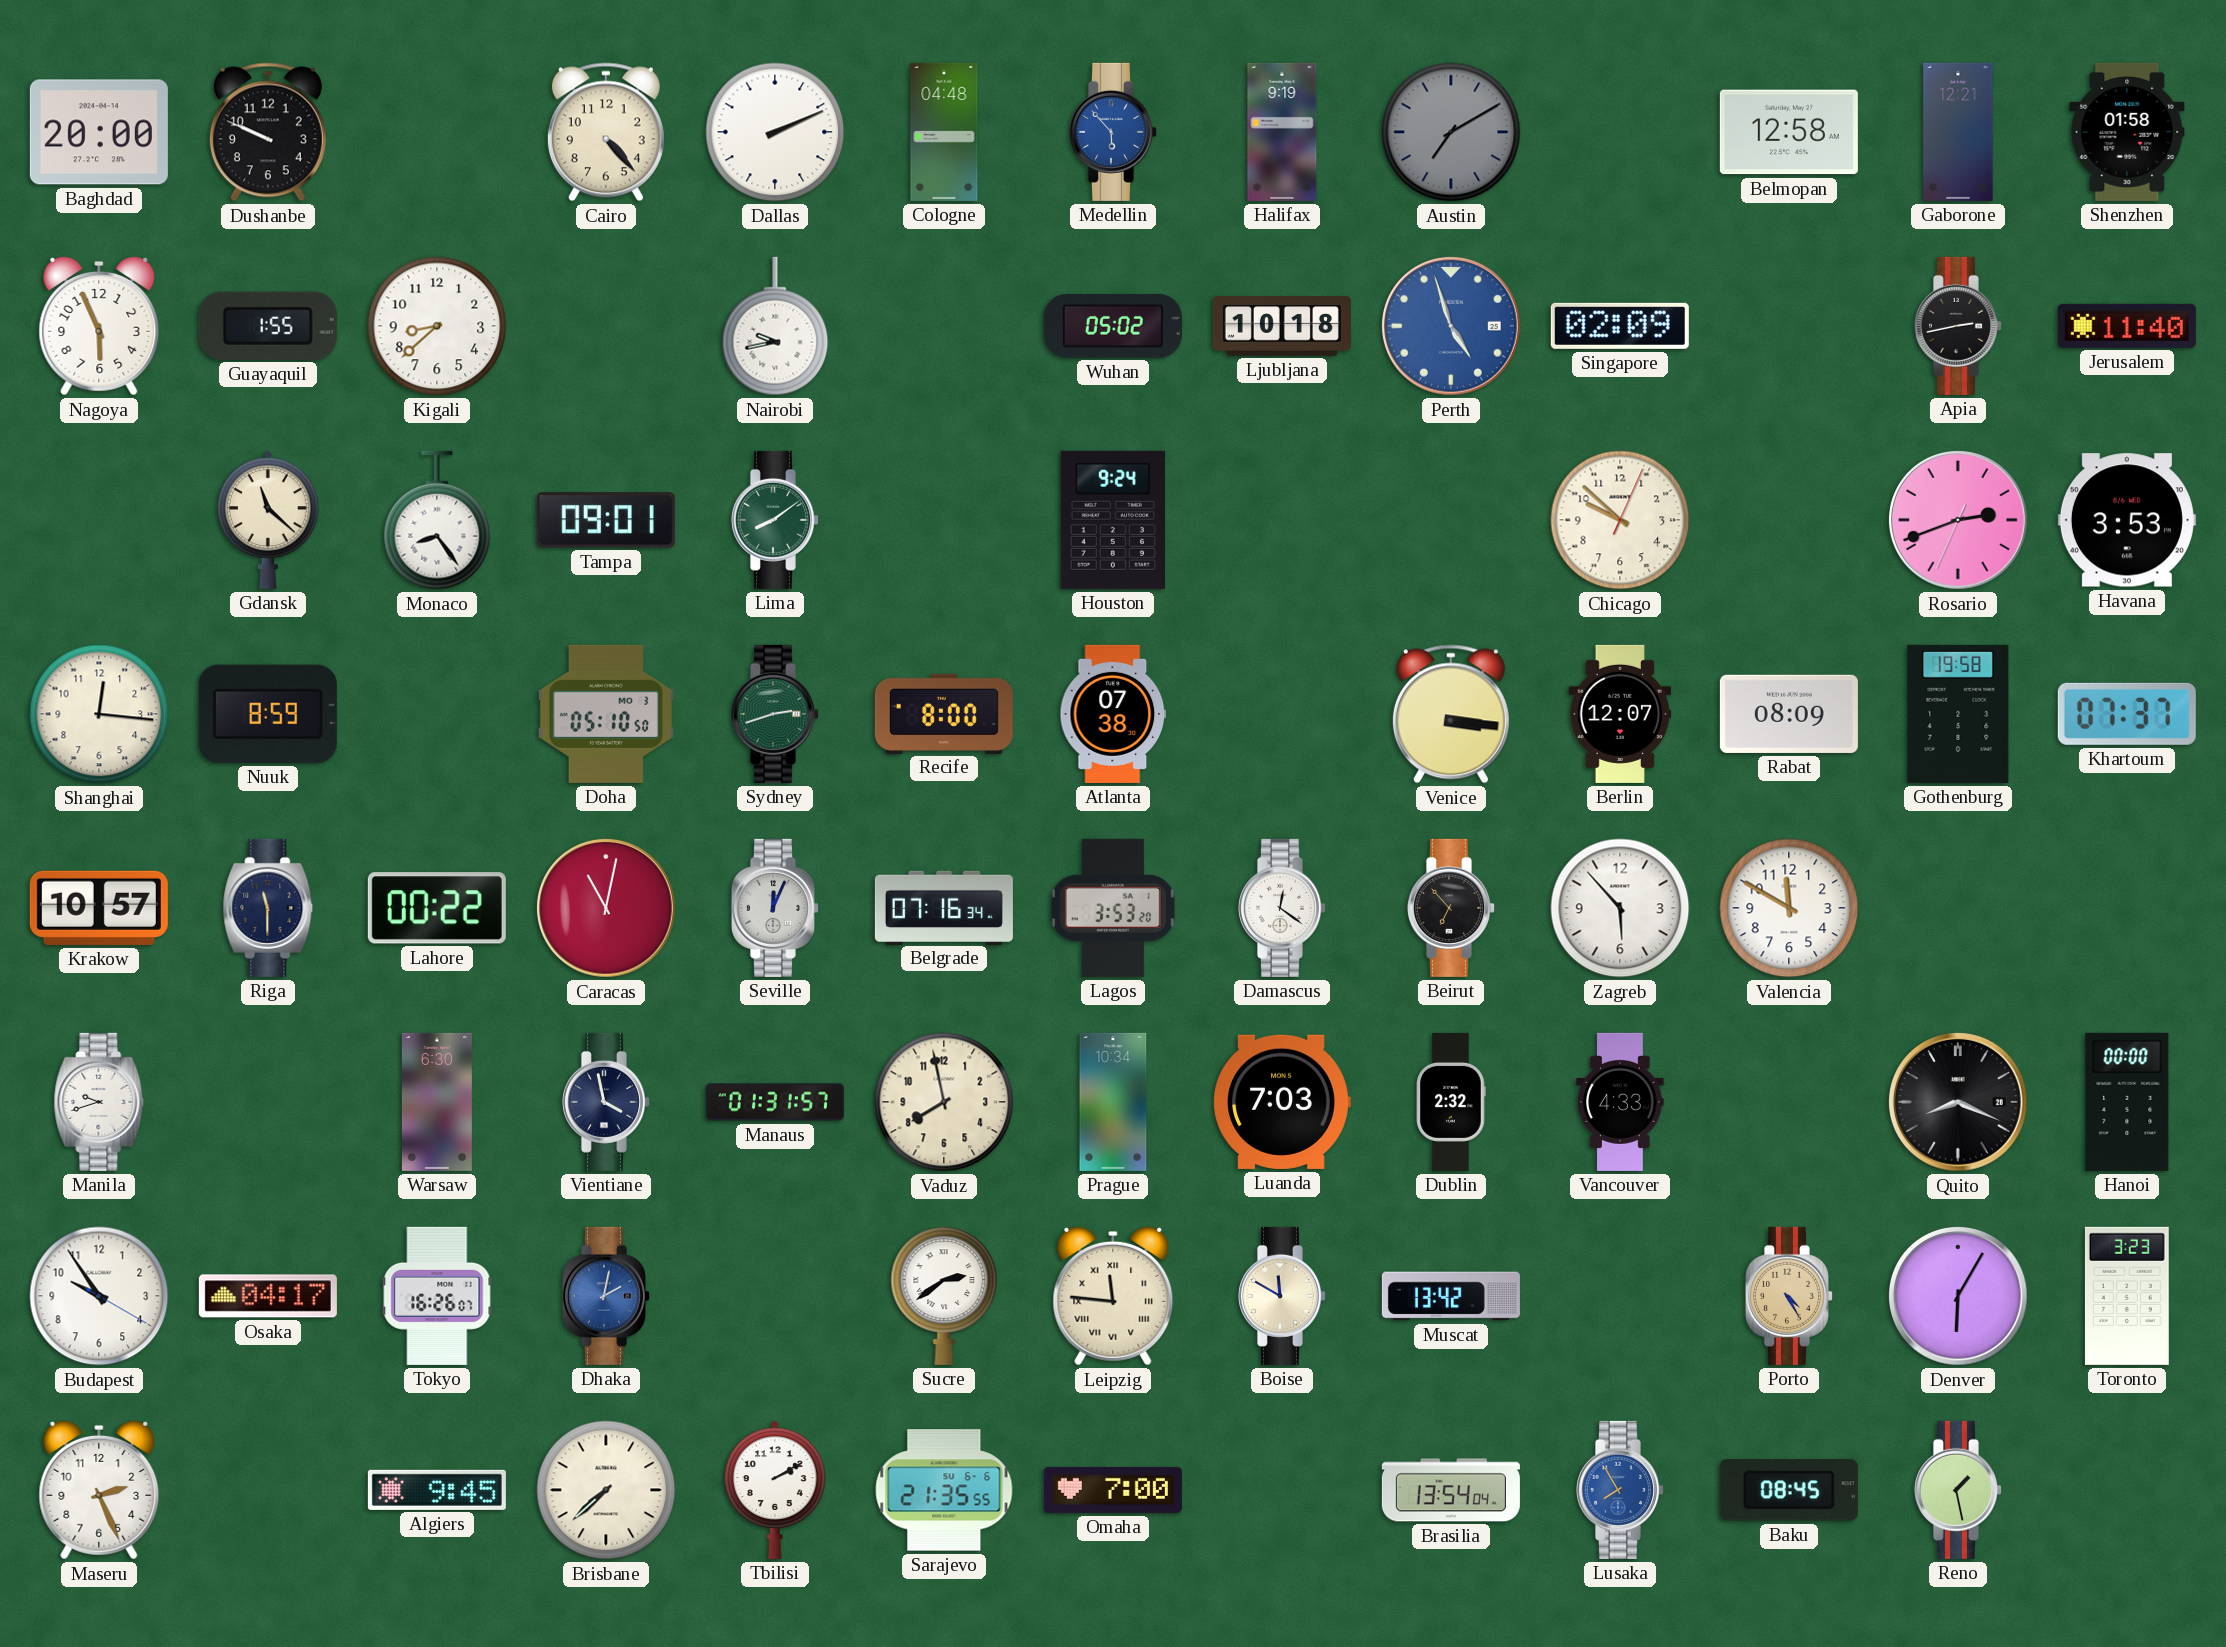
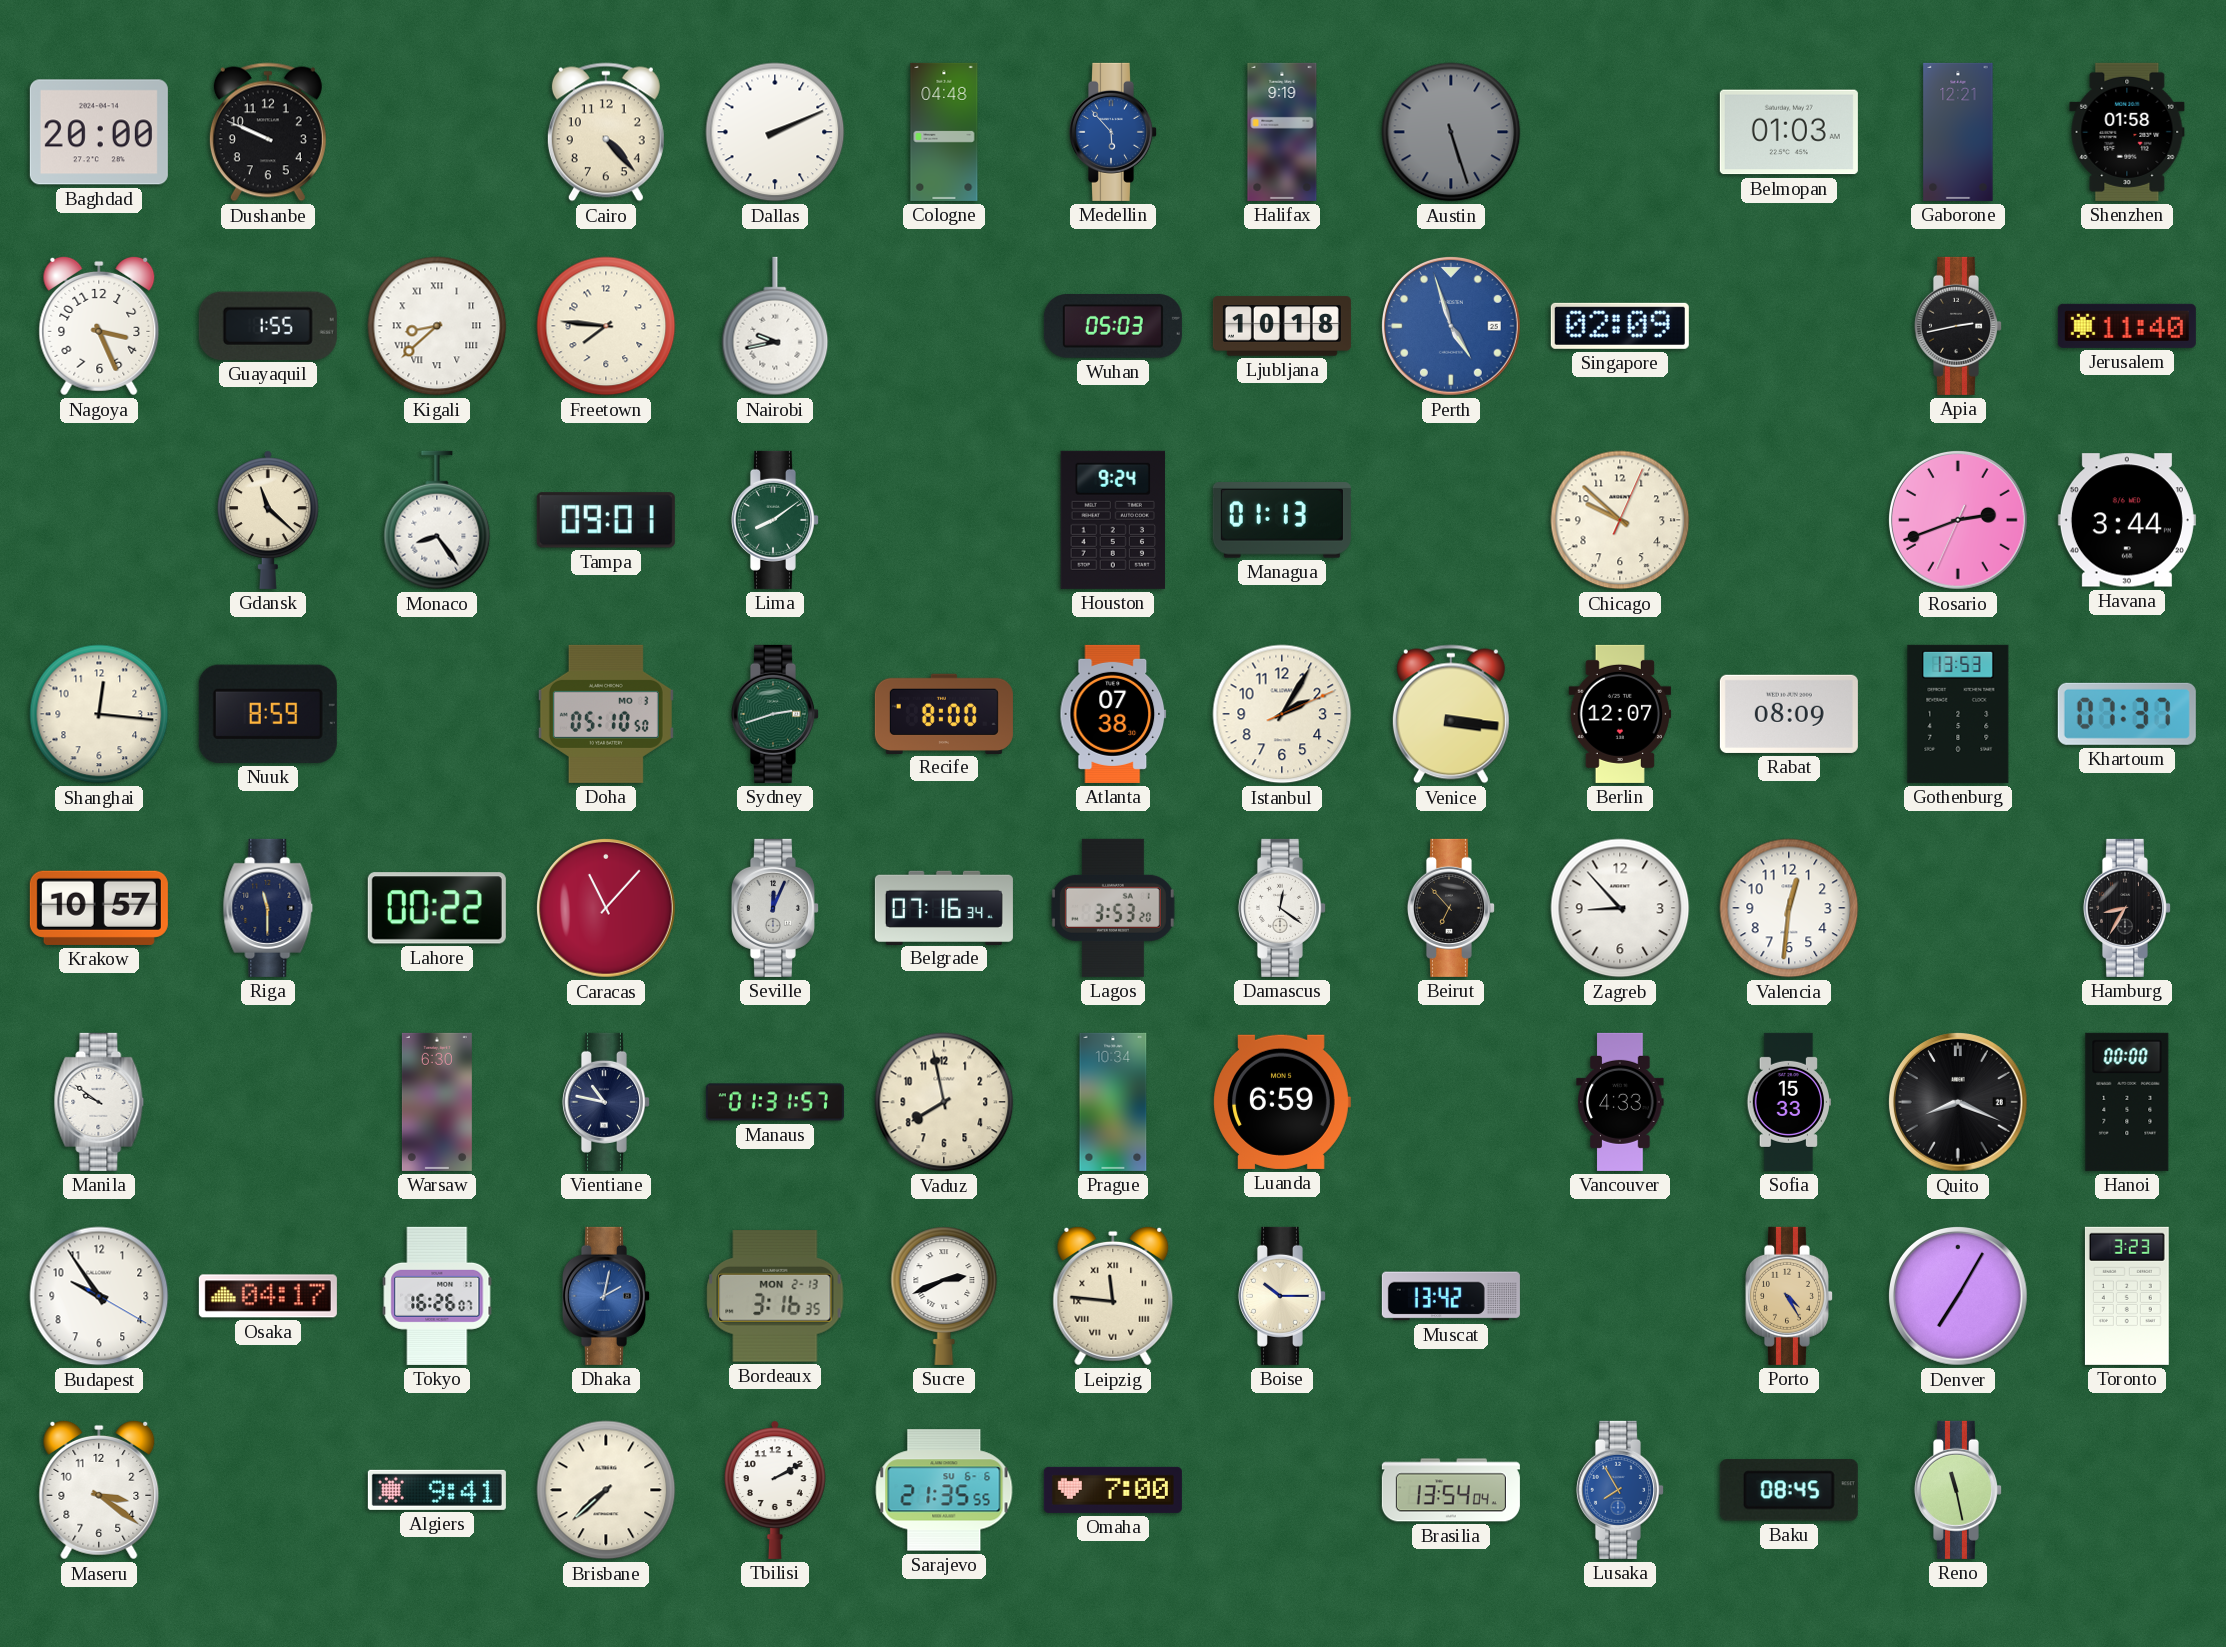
Austin: 7:10 -> 5:27 (1451, 132)
Belmopan: 12:58 -> 01:03 (1789, 132)
Nagoya: 5:56 -> 3:26 (99, 326)
Kigali numerals: Arabic -> Roman (437, 326)
Freetown: none -> 7:46 (606, 326)
Wuhan: 05:02 -> 05:03 (1113, 327)
Managua: none -> 01:13 (1282, 520)
Havana: 3:53 -> 3:44 (2127, 520)
Istanbul: none -> 2:05 (1282, 714)
Gothenburg: 19:58 -> 13:53 (1958, 714)
Caracas: 11:02 -> 11:07 (606, 908)
Zagreb: 5:53 -> 8:53 (1620, 908)
Valencia: 11:50 -> 12:31 (1789, 908)
Hamburg: none -> 8:35 (2126, 908)
Manila: 9:42 -> 9:51 (99, 1102)
Vientiane: 3:58 -> 10:47 (605, 1102)
Luanda: 7:03 -> 6:59 (1282, 1102)
Dublin: 2:32 -> none (1451, 1102)
Sofia: none -> 15:33 (1788, 1102)
Bordeaux: none -> 3:16 (775, 1296)
Sucre: 2:39 -> 2:41 (944, 1296)
Boise: 11:50 -> 10:15 (1281, 1296)
Denver: 6:05 -> 7:05 (1958, 1296)
Maseru: 2:26 -> 3:21 (99, 1490)
Algiers: 9:45 -> 9:41 (437, 1490)
Reno: 1:28 -> 11:28 (1957, 1490)
